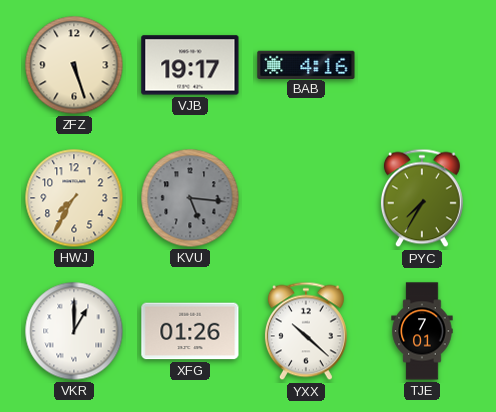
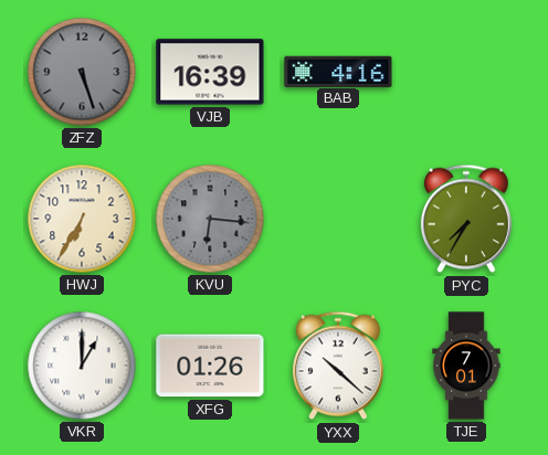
ZFZ dial: cream -> grey (82, 72)
VJB: 19:17 -> 16:39 (210, 72)
HWJ: 7:35 -> 6:35 (82, 219)
KVU: 5:16 -> 6:16 (210, 219)
